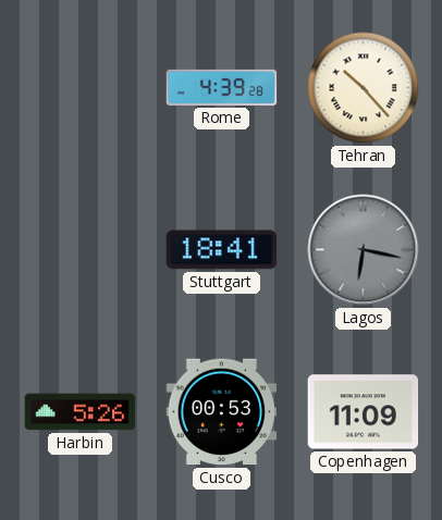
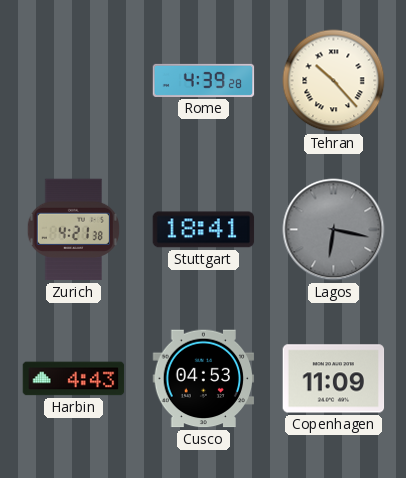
Zurich: none -> 4:21 (73, 230)
Harbin: 5:26 -> 4:43 (74, 379)
Cusco: 00:53 -> 04:53 (204, 379)
